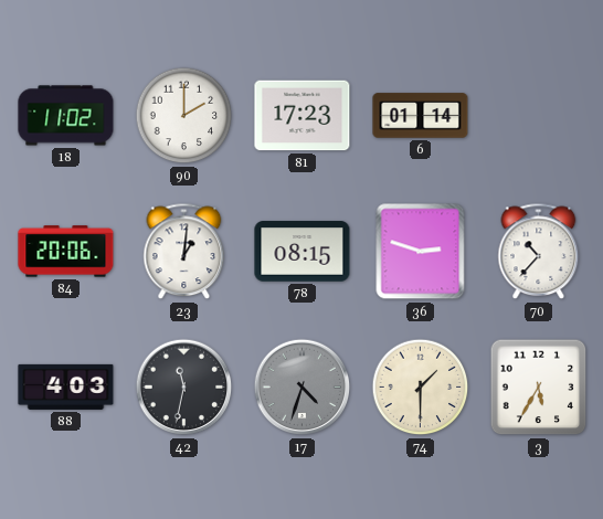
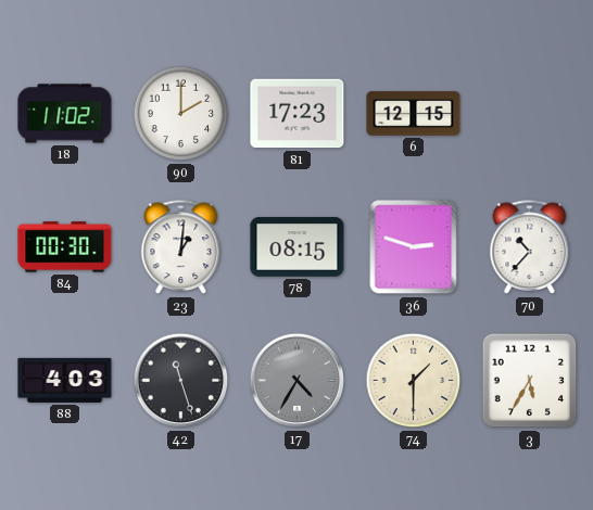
6: 01:14 -> 12:15 (414, 114)
84: 20:06 -> 00:30 (65, 247)
42: 11:32 -> 11:27 (181, 381)
17: 4:33 -> 4:35 (298, 381)
